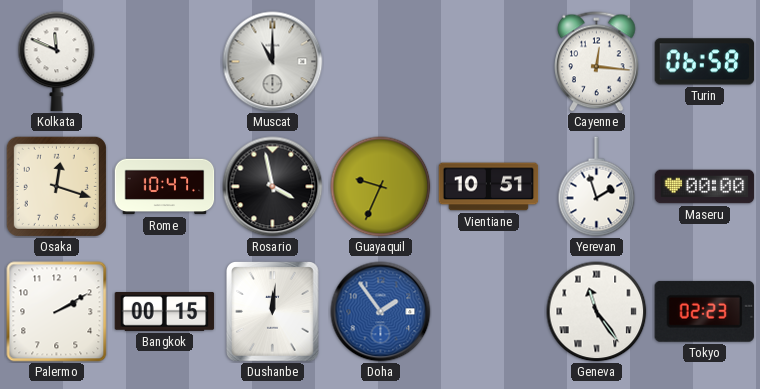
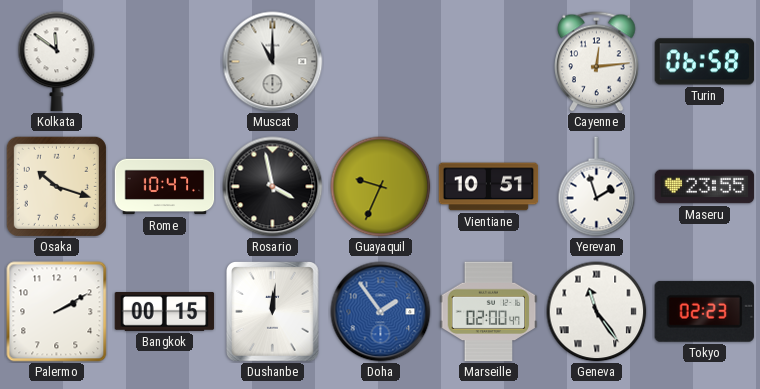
Kolkata: 11:49 -> 11:51 (57, 62)
Cayenne: 12:16 -> 12:14 (597, 62)
Osaka: 12:18 -> 10:18 (56, 186)
Maseru: 00:00 -> 23:55 (705, 187)
Marseille: none -> 02:00 (489, 312)
